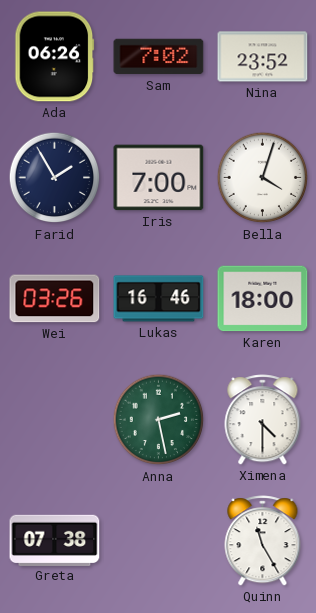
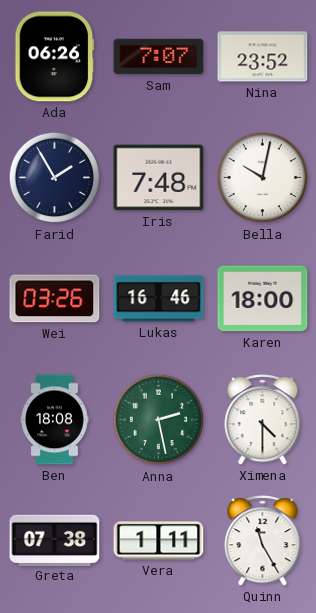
Sam: 7:02 -> 7:07 (159, 57)
Iris: 7:00 -> 7:48 (159, 178)
Bella: 4:03 -> 10:02 (263, 178)
Ben: none -> 18:08 (55, 420)
Vera: none -> 1:11 (159, 541)
